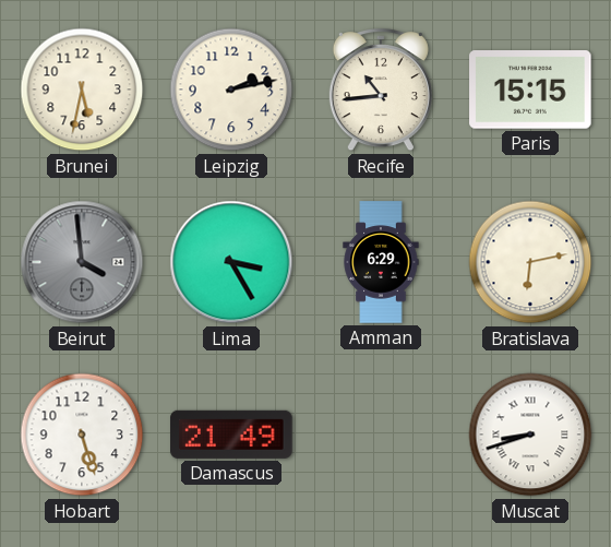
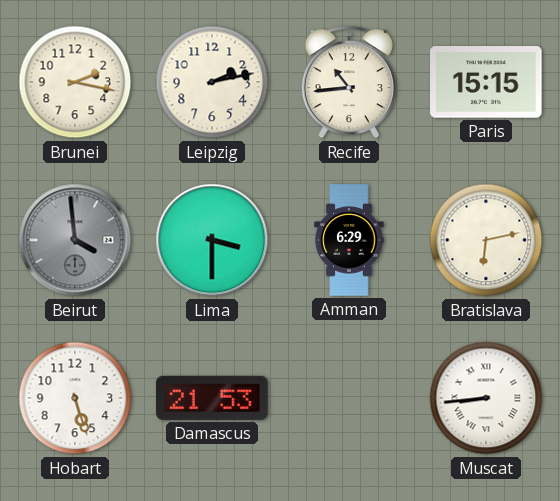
Brunei: 5:32 -> 2:17 (75, 82)
Lima: 3:25 -> 3:30 (212, 240)
Damascus: 21:49 -> 21:53 (212, 398)
Muscat: 8:42 -> 8:44 (486, 398)
